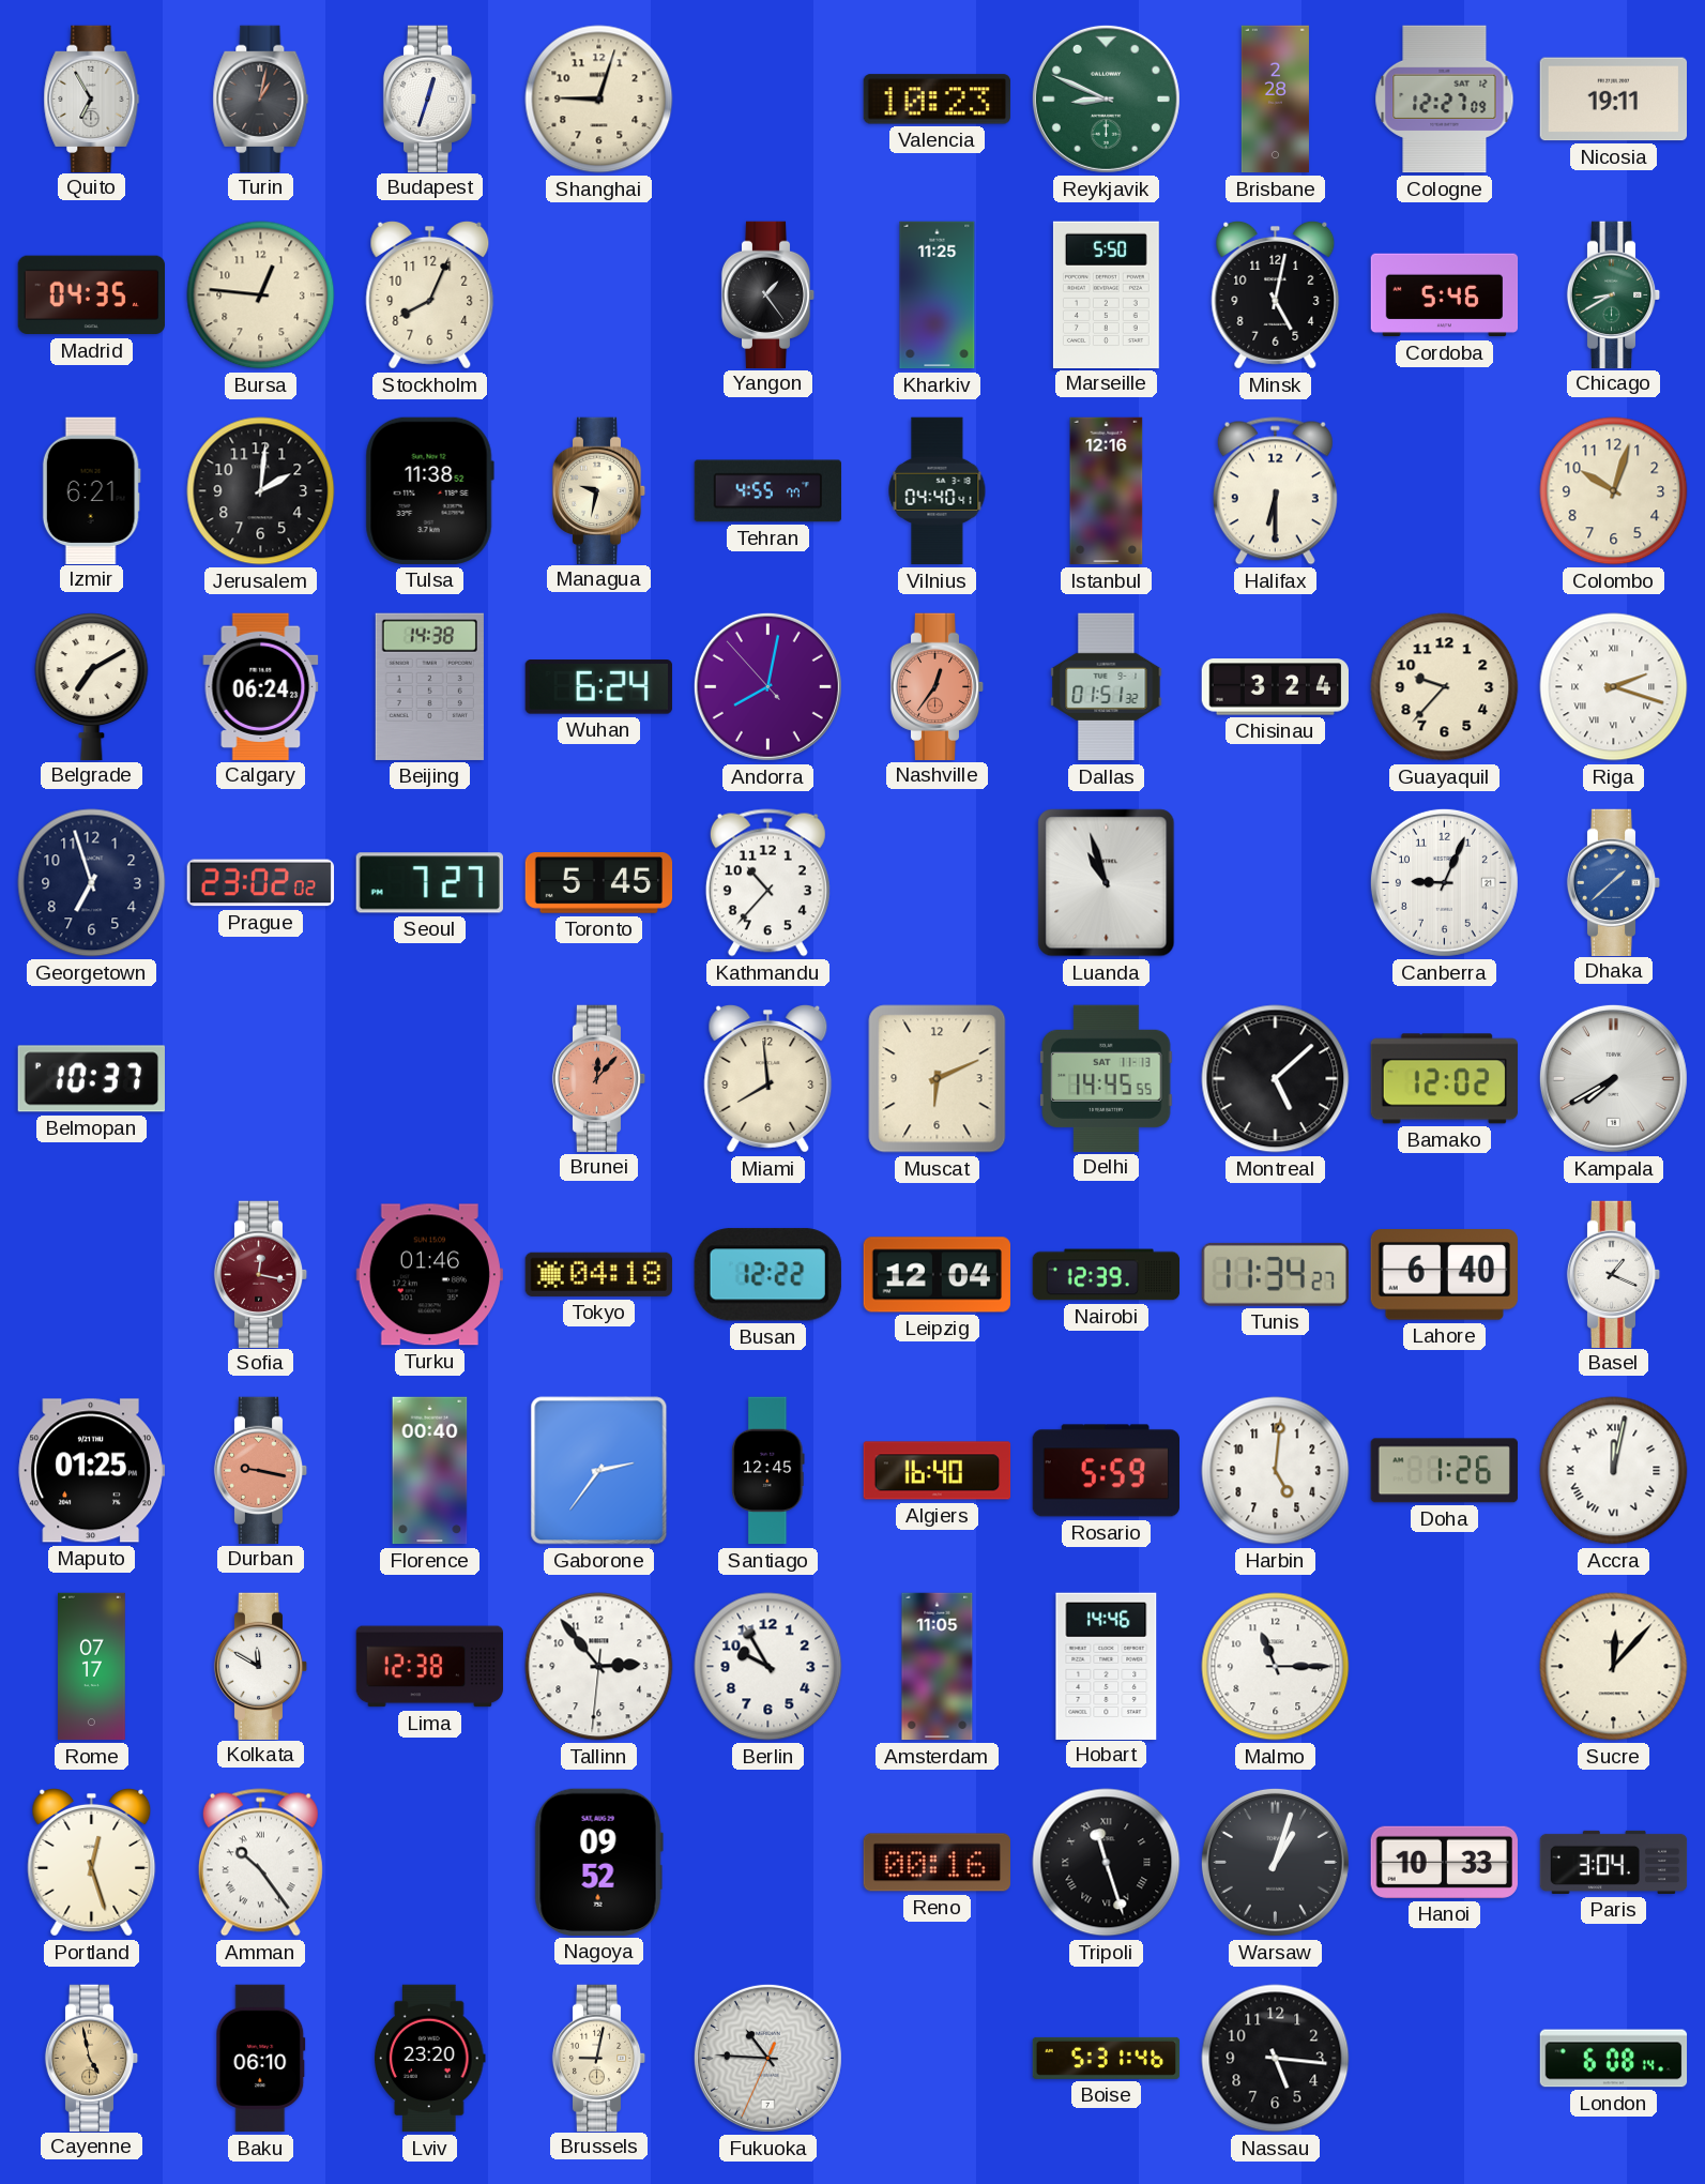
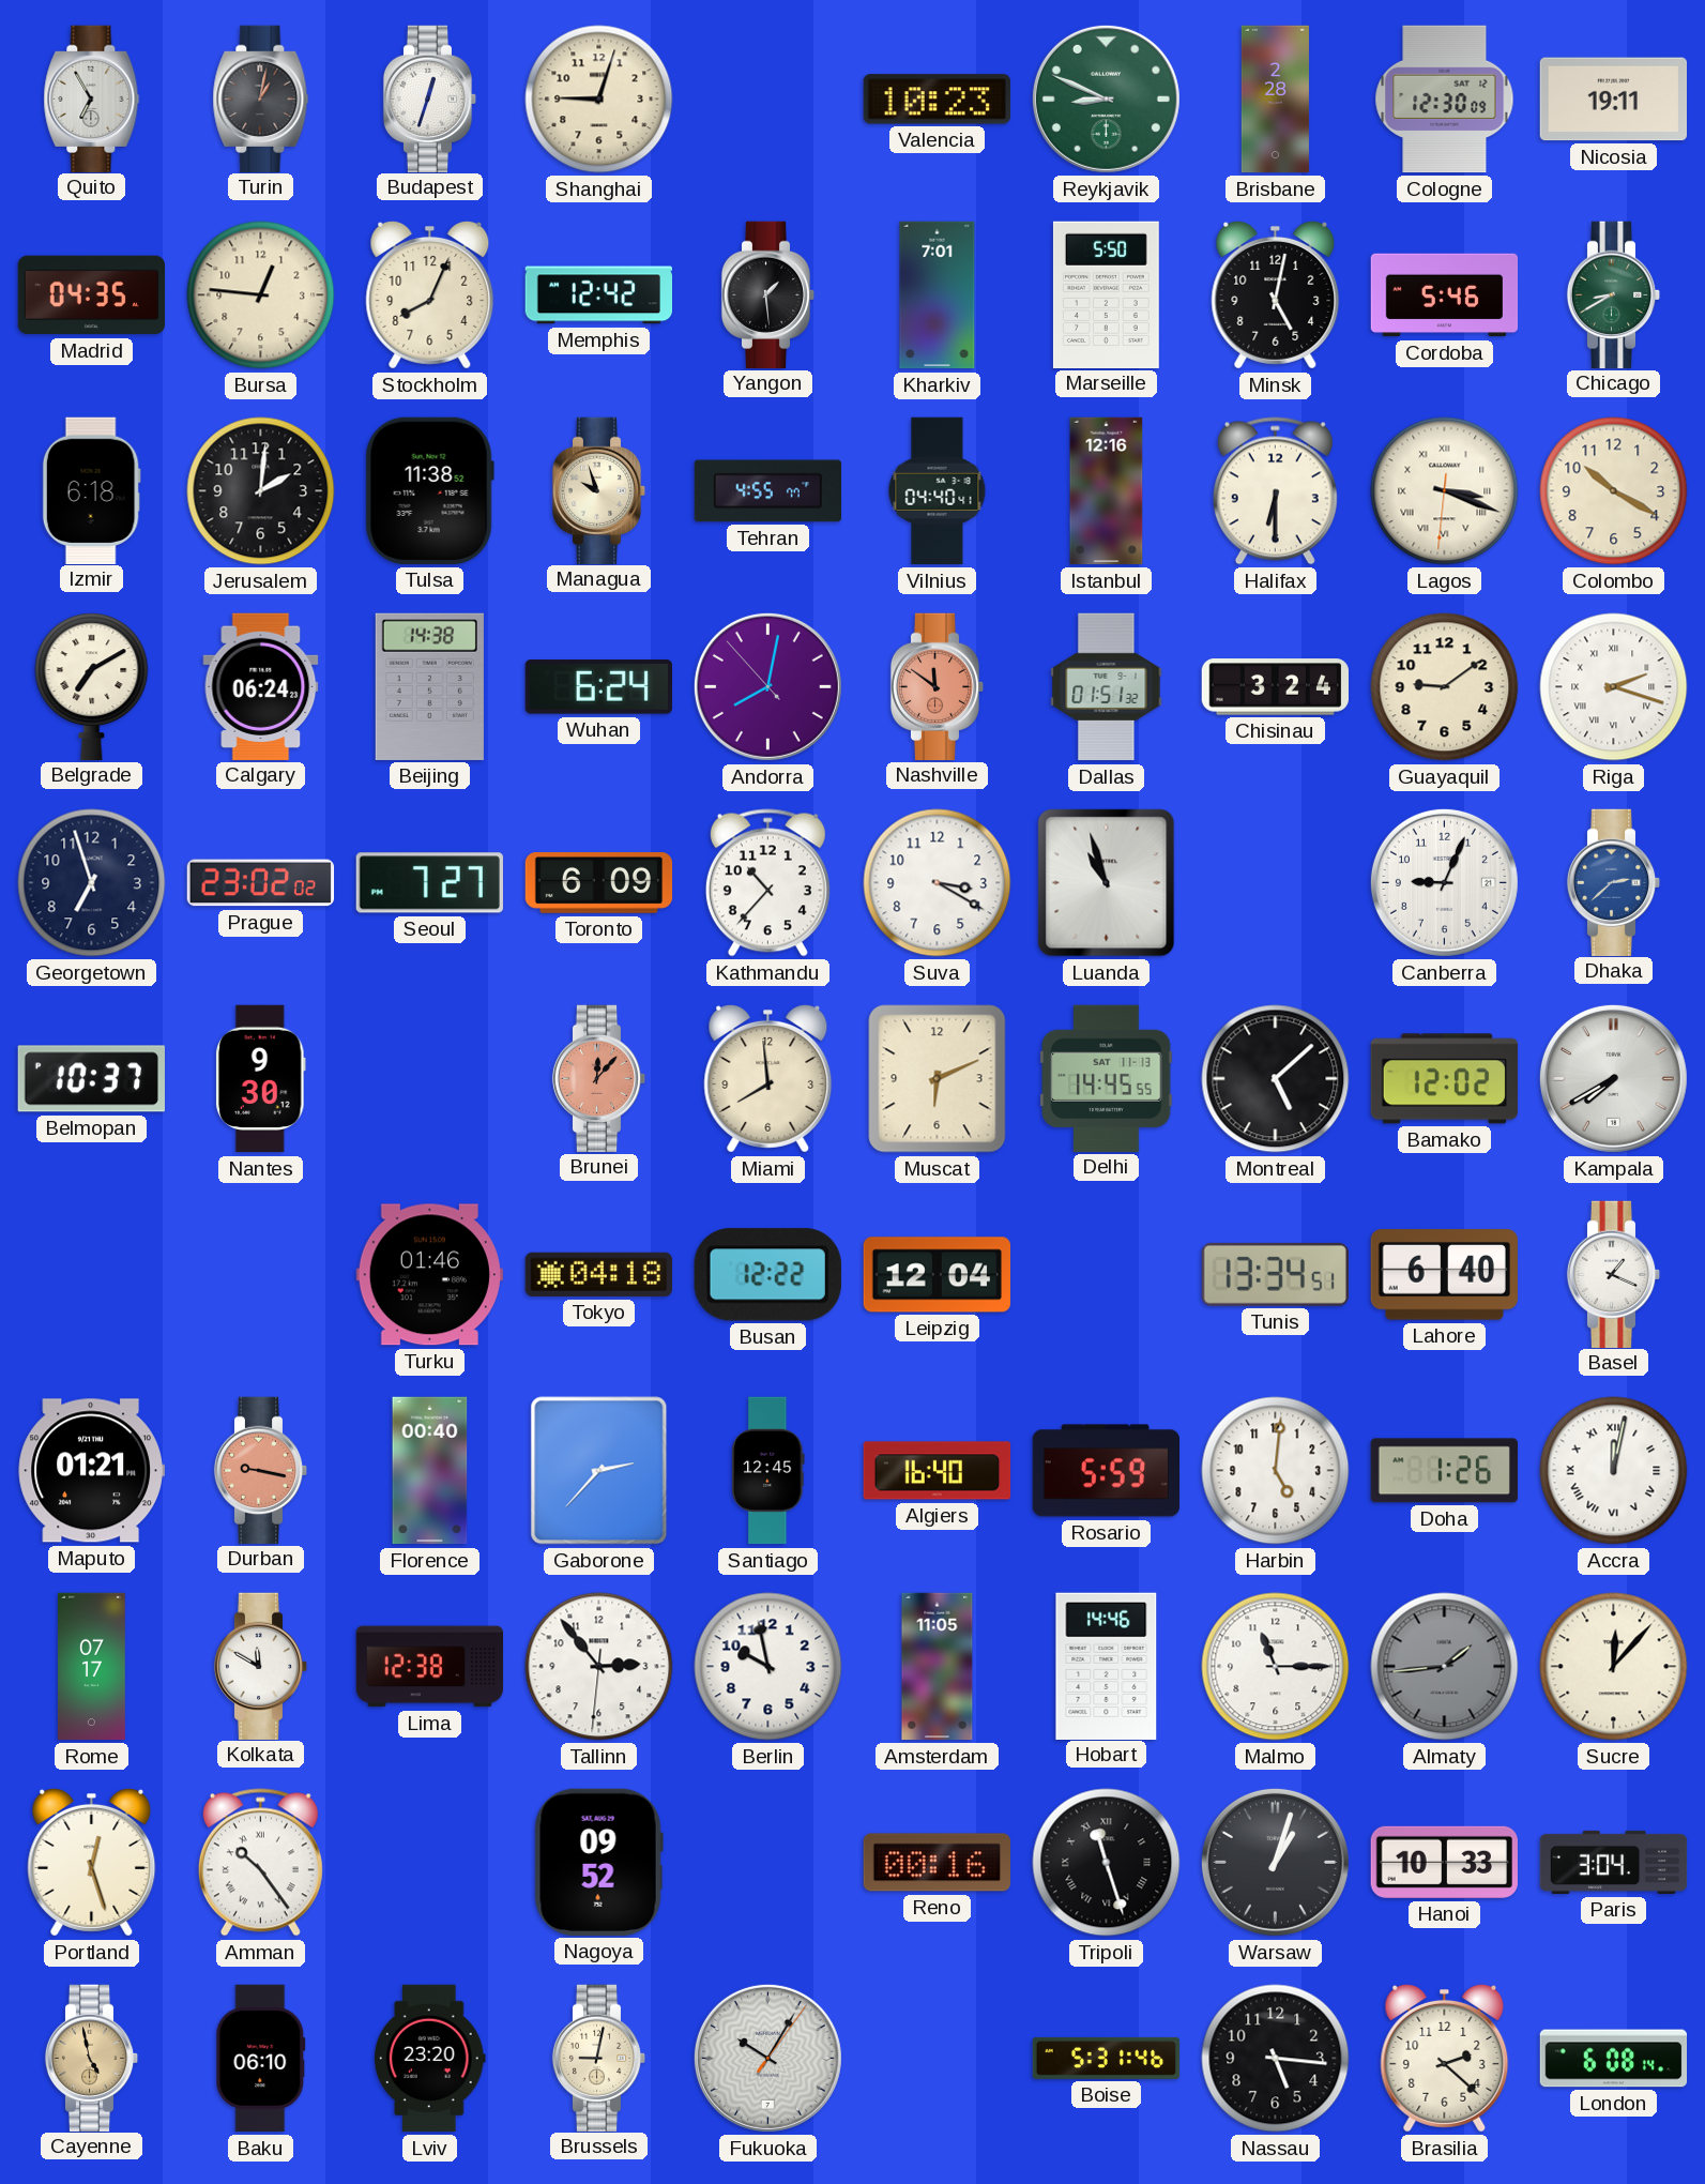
Cologne: 12:27 -> 12:30 (1445, 100)
Memphis: none -> 12:42 (598, 295)
Yangon: 1:24 -> 1:29 (768, 294)
Kharkiv: 11:25 -> 7:01 (938, 295)
Izmir: 6:21 -> 6:18 (91, 490)
Managua: 9:32 -> 9:57 (599, 490)
Lagos: none -> 3:18 (1445, 491)
Colombo: 10:03 -> 10:20 (1614, 491)
Nashville: 12:36 -> 11:51 (938, 686)
Guayaquil: 9:37 -> 9:09 (1445, 687)
Toronto: 5:45 -> 6:09 (599, 883)
Suva: none -> 3:20 (938, 883)
Dhaka: 1:38 -> 2:38 (1614, 882)
Nantes: none -> 9:30 (261, 1079)
Sofia: 12:17 -> none (261, 1274)
Nairobi: 12:39 -> none (1107, 1275)
Tunis: 11:34 -> 13:34 (1275, 1274)
Maputo: 01:25 -> 01:21 (91, 1471)
Gaborone: 2:36 -> 2:37 (599, 1471)
Berlin: 9:55 -> 9:58 (768, 1667)
Almaty: none -> 1:44 (1445, 1667)
Fukuoka: 10:45 -> 10:05 (767, 2058)
Brasilia: none -> 2:22 (1445, 2058)
